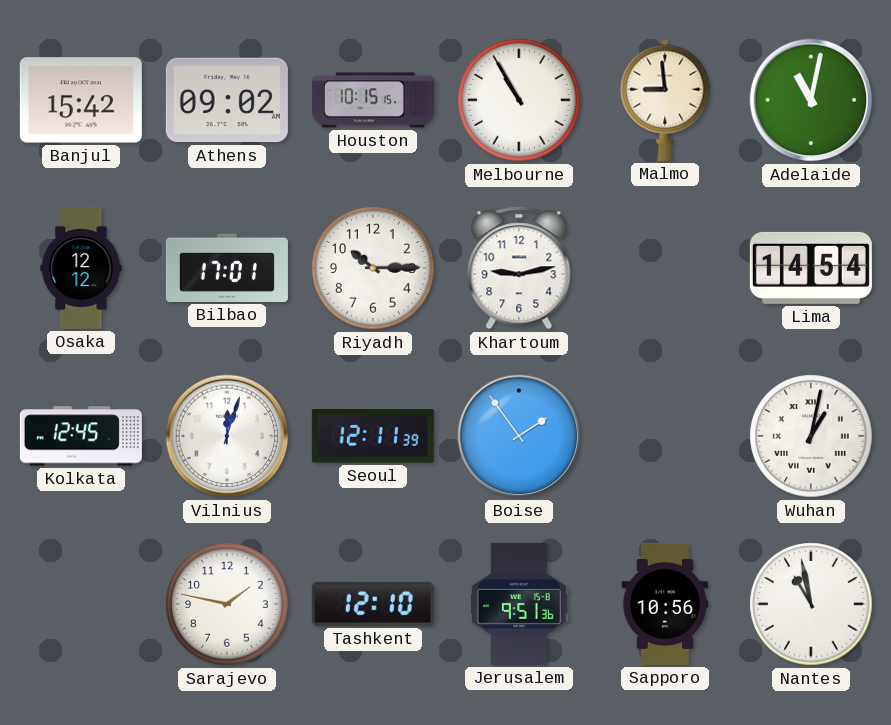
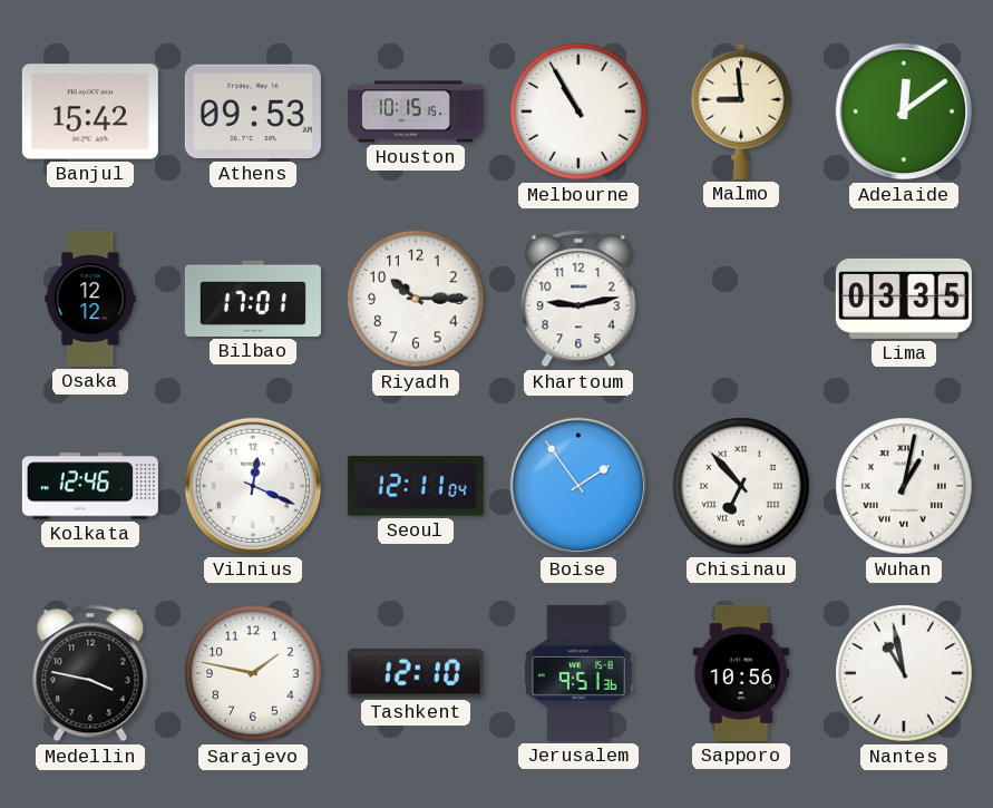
Athens: 09:02 -> 09:53 (253, 111)
Adelaide: 11:02 -> 12:09 (904, 111)
Lima: 14:54 -> 03:35 (904, 299)
Kolkata: 12:45 -> 12:46 (90, 486)
Vilnius: 12:03 -> 12:19 (253, 486)
Seoul: 12:11:39 -> 12:11:04 (416, 486)
Chisinau: none -> 6:53 (741, 486)
Medellin: none -> 3:47 (90, 673)
